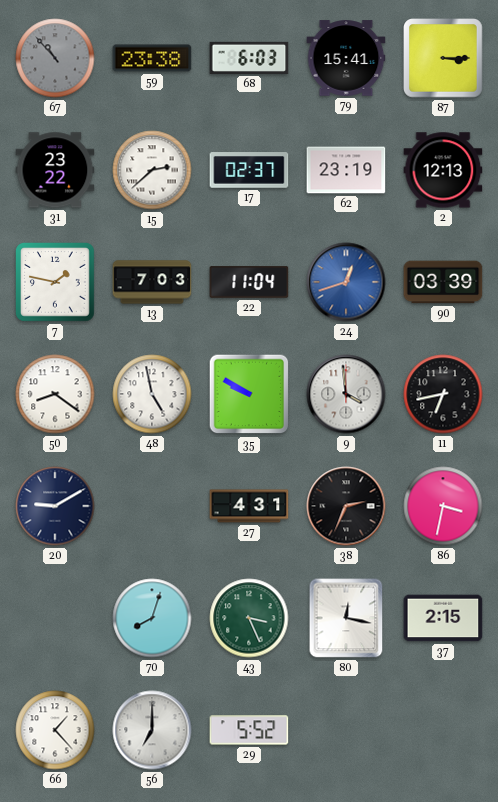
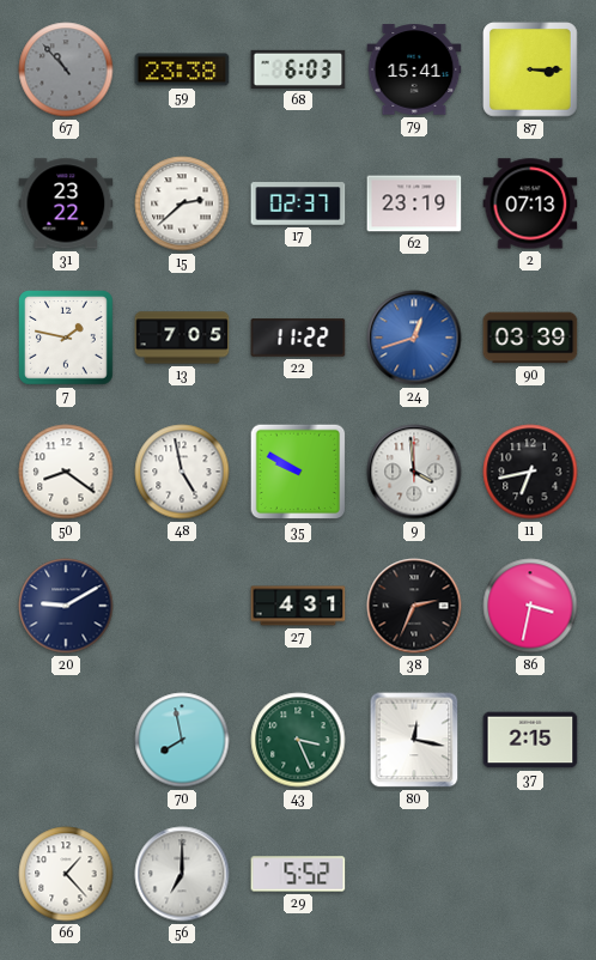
2: 12:13 -> 07:13 (530, 203)
13: 7:03 -> 7:05 (182, 338)
22: 11:04 -> 11:22 (298, 338)
70: 8:03 -> 7:58 (182, 740)
